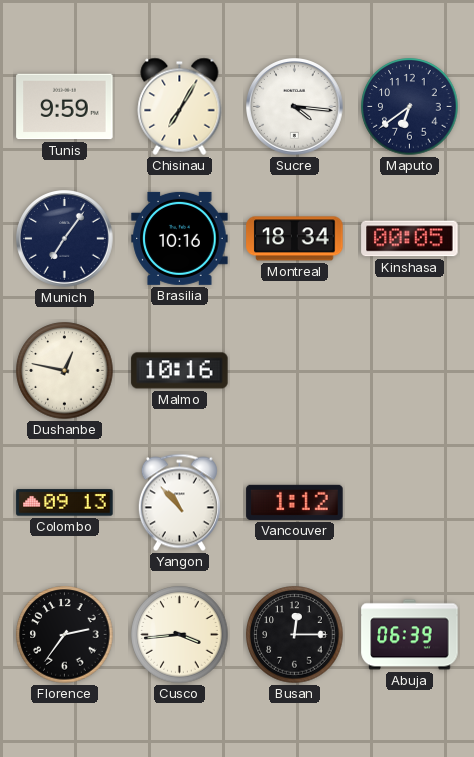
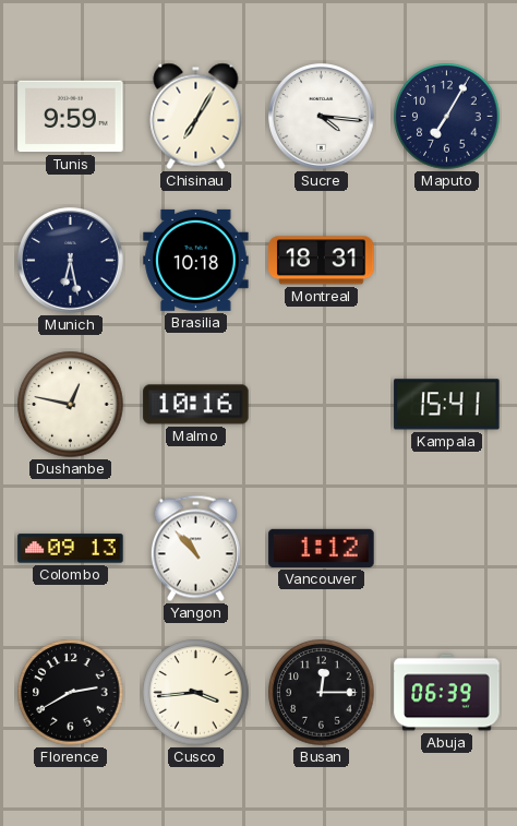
Maputo: 6:39 -> 7:05 (447, 117)
Munich: 7:06 -> 6:28 (71, 261)
Brasilia: 10:16 -> 10:18 (196, 260)
Montreal: 18:34 -> 18:31 (322, 261)
Kinshasa: 00:05 -> none (410, 239)
Kampala: none -> 15:41 (447, 405)
Florence: 2:36 -> 2:40 (71, 693)
